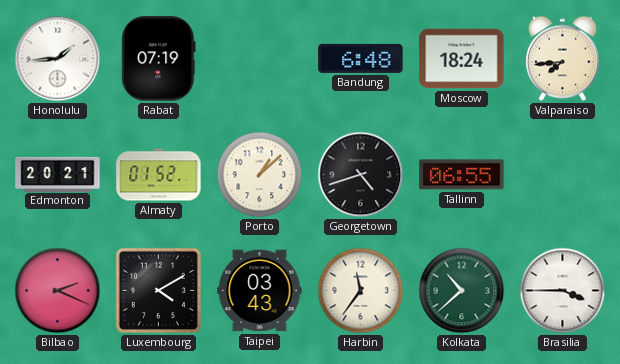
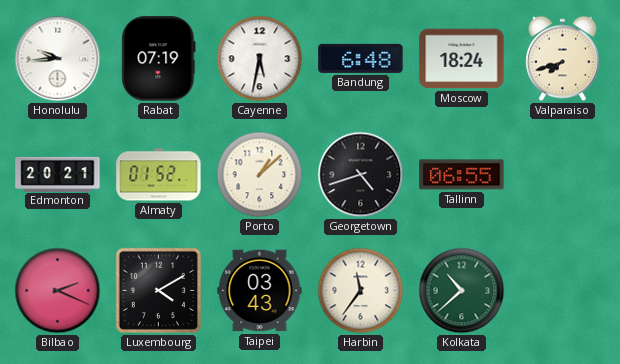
Honolulu: 1:44 -> 9:44 (58, 59)
Cayenne: none -> 5:32 (260, 59)
Valparaiso: 7:44 -> 7:42 (563, 59)
Brasilia: 3:45 -> none (563, 291)
